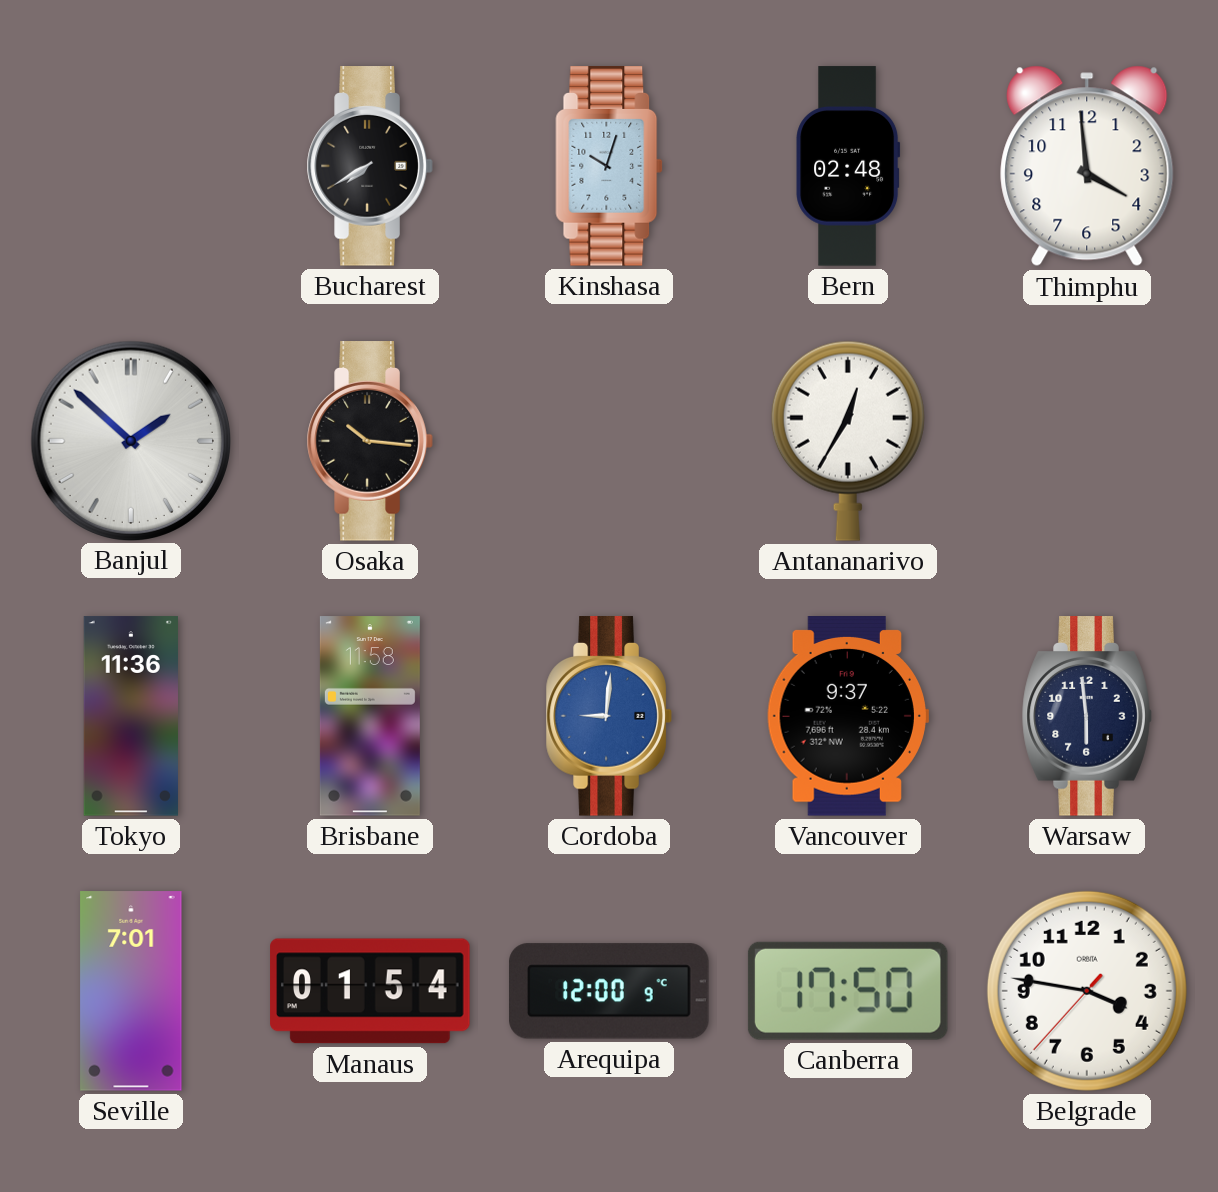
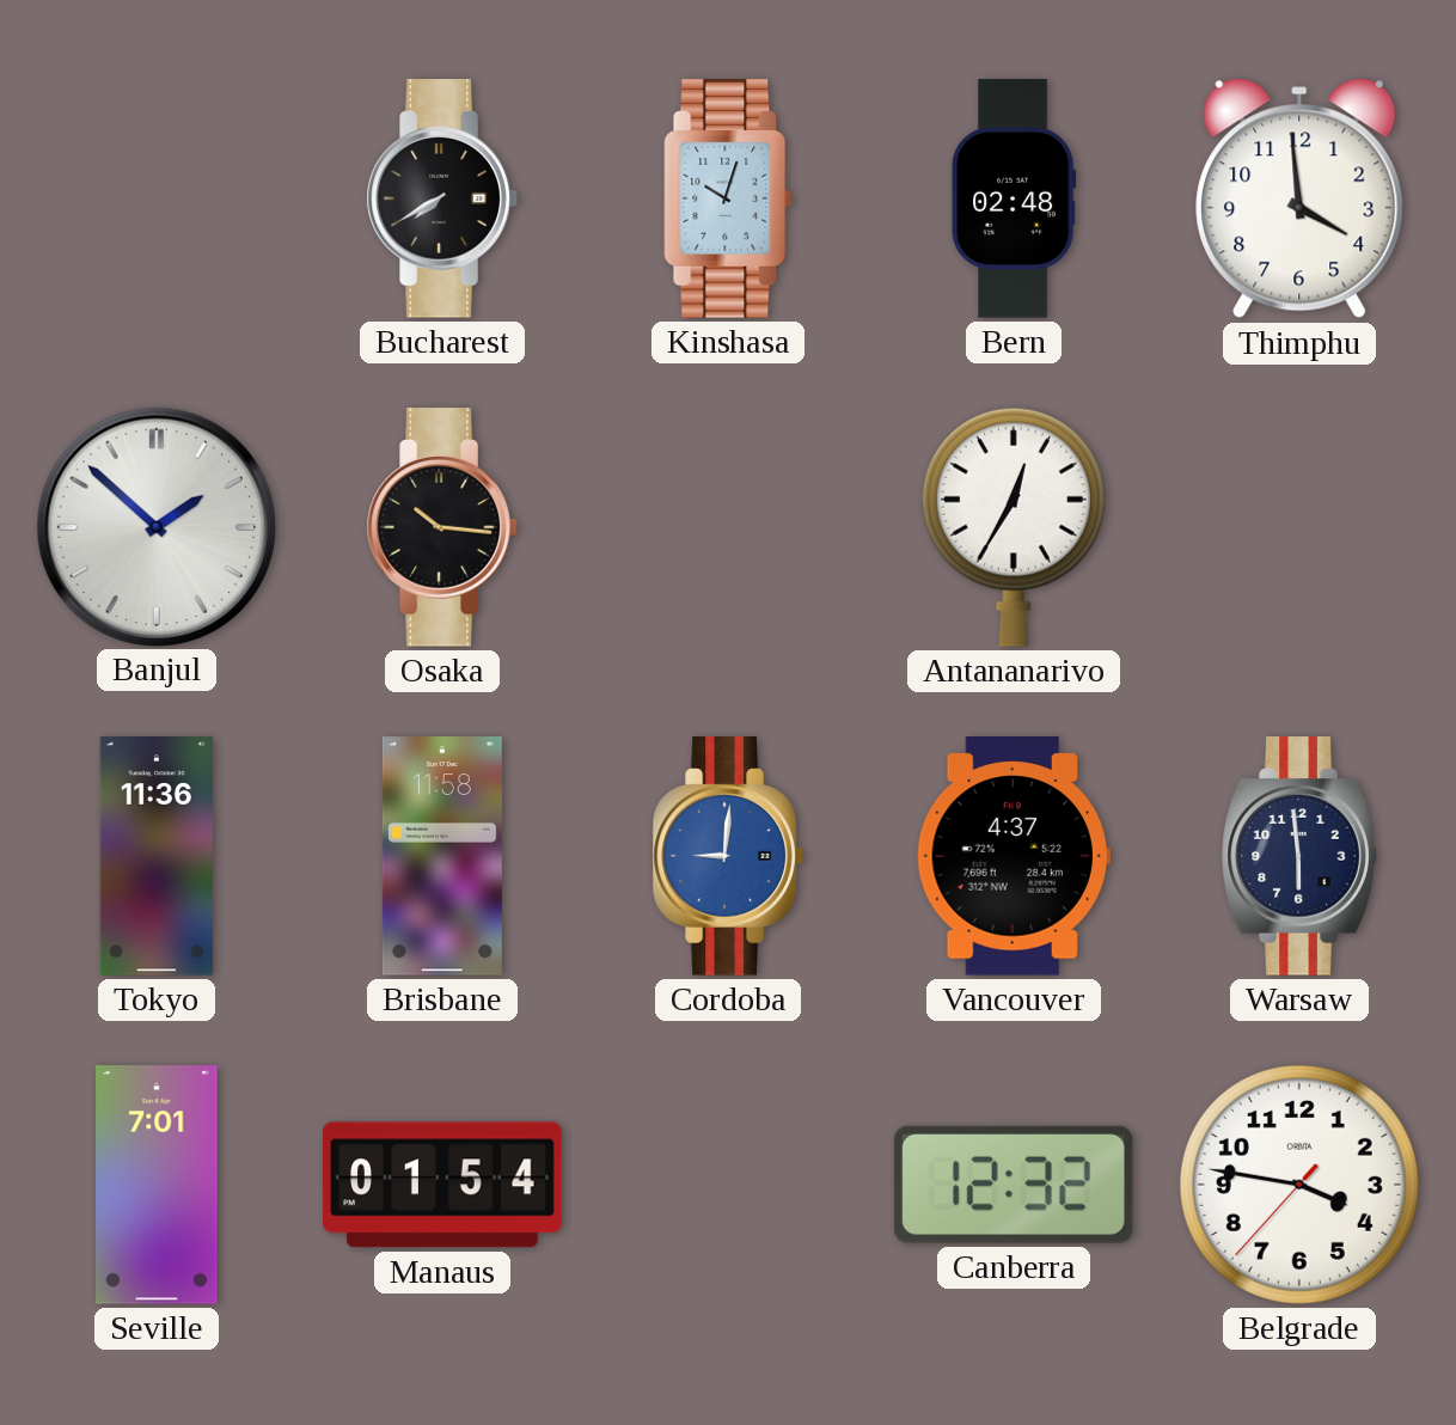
Vancouver: 9:37 -> 4:37 (1014, 856)
Arequipa: 12:00 -> none (609, 991)
Canberra: 17:50 -> 12:32 (1014, 1185)
